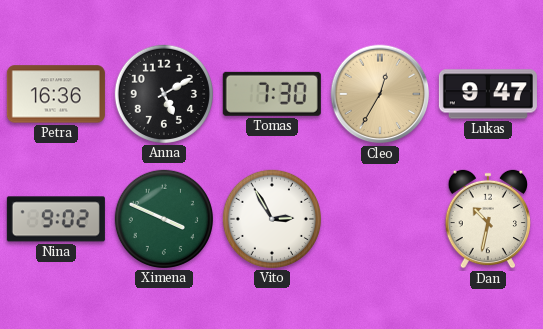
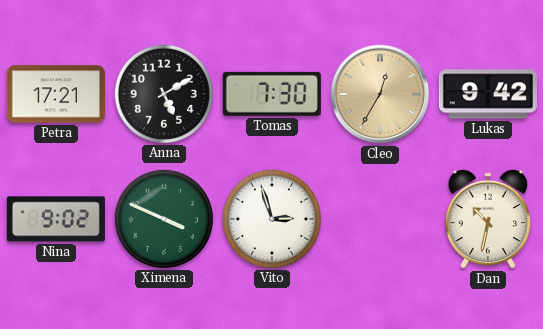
Petra: 16:36 -> 17:21 (56, 94)
Lukas: 9:47 -> 9:42 (488, 94)
Vito: 2:55 -> 2:57 (272, 219)
